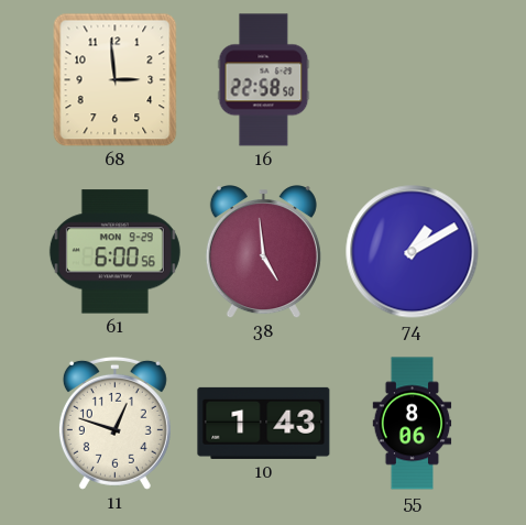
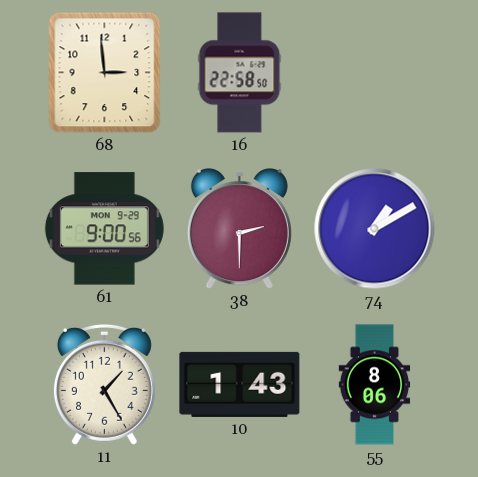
61: 6:00 -> 9:00 (104, 229)
38: 4:59 -> 2:30 (239, 229)
11: 12:48 -> 1:25 (104, 384)
